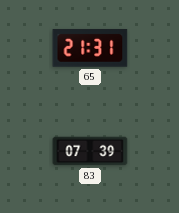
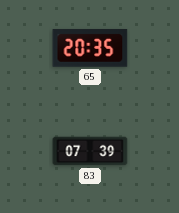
65: 21:31 -> 20:35 (90, 48)
